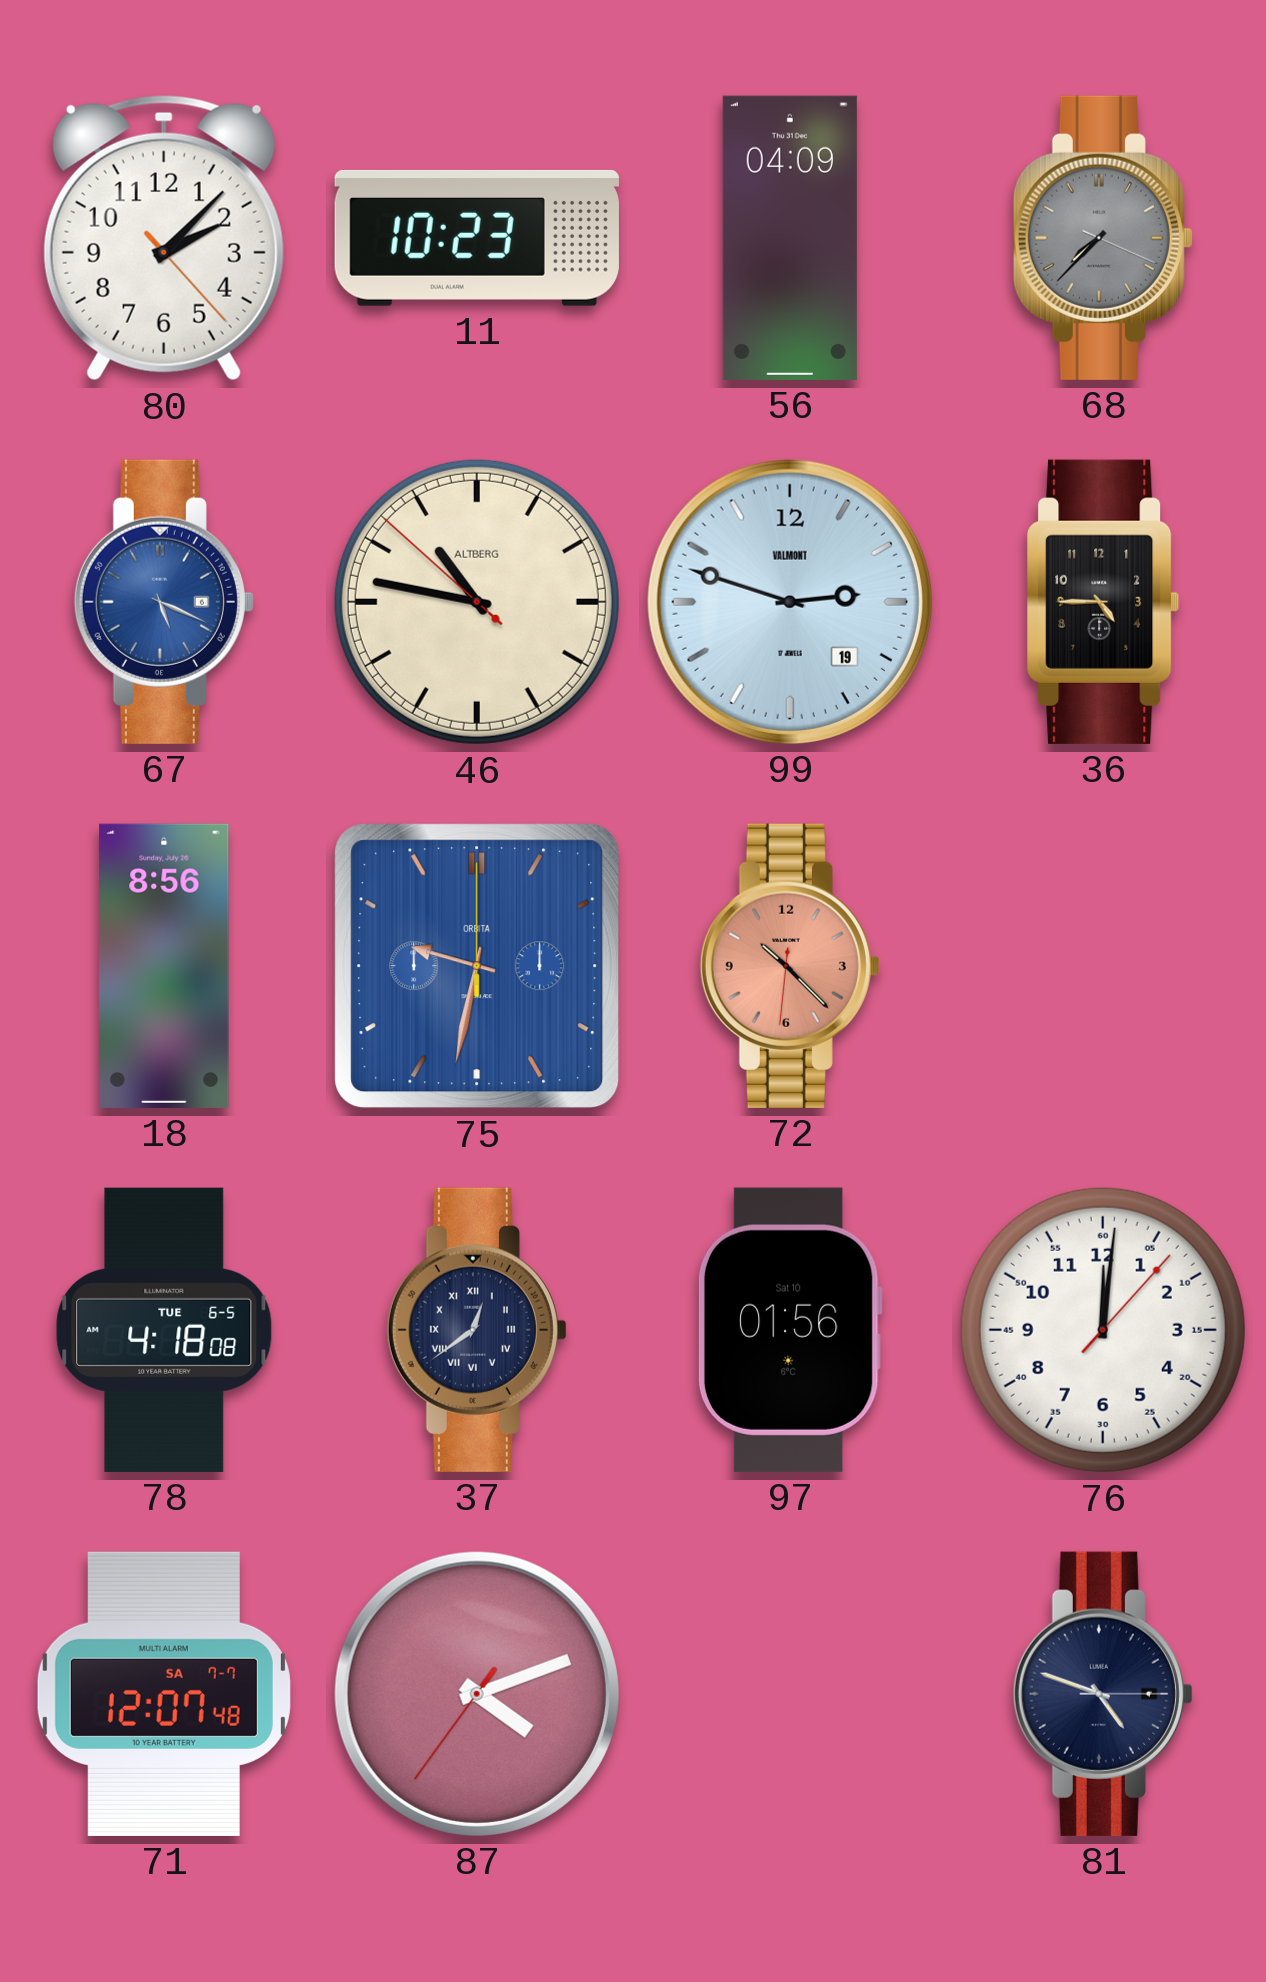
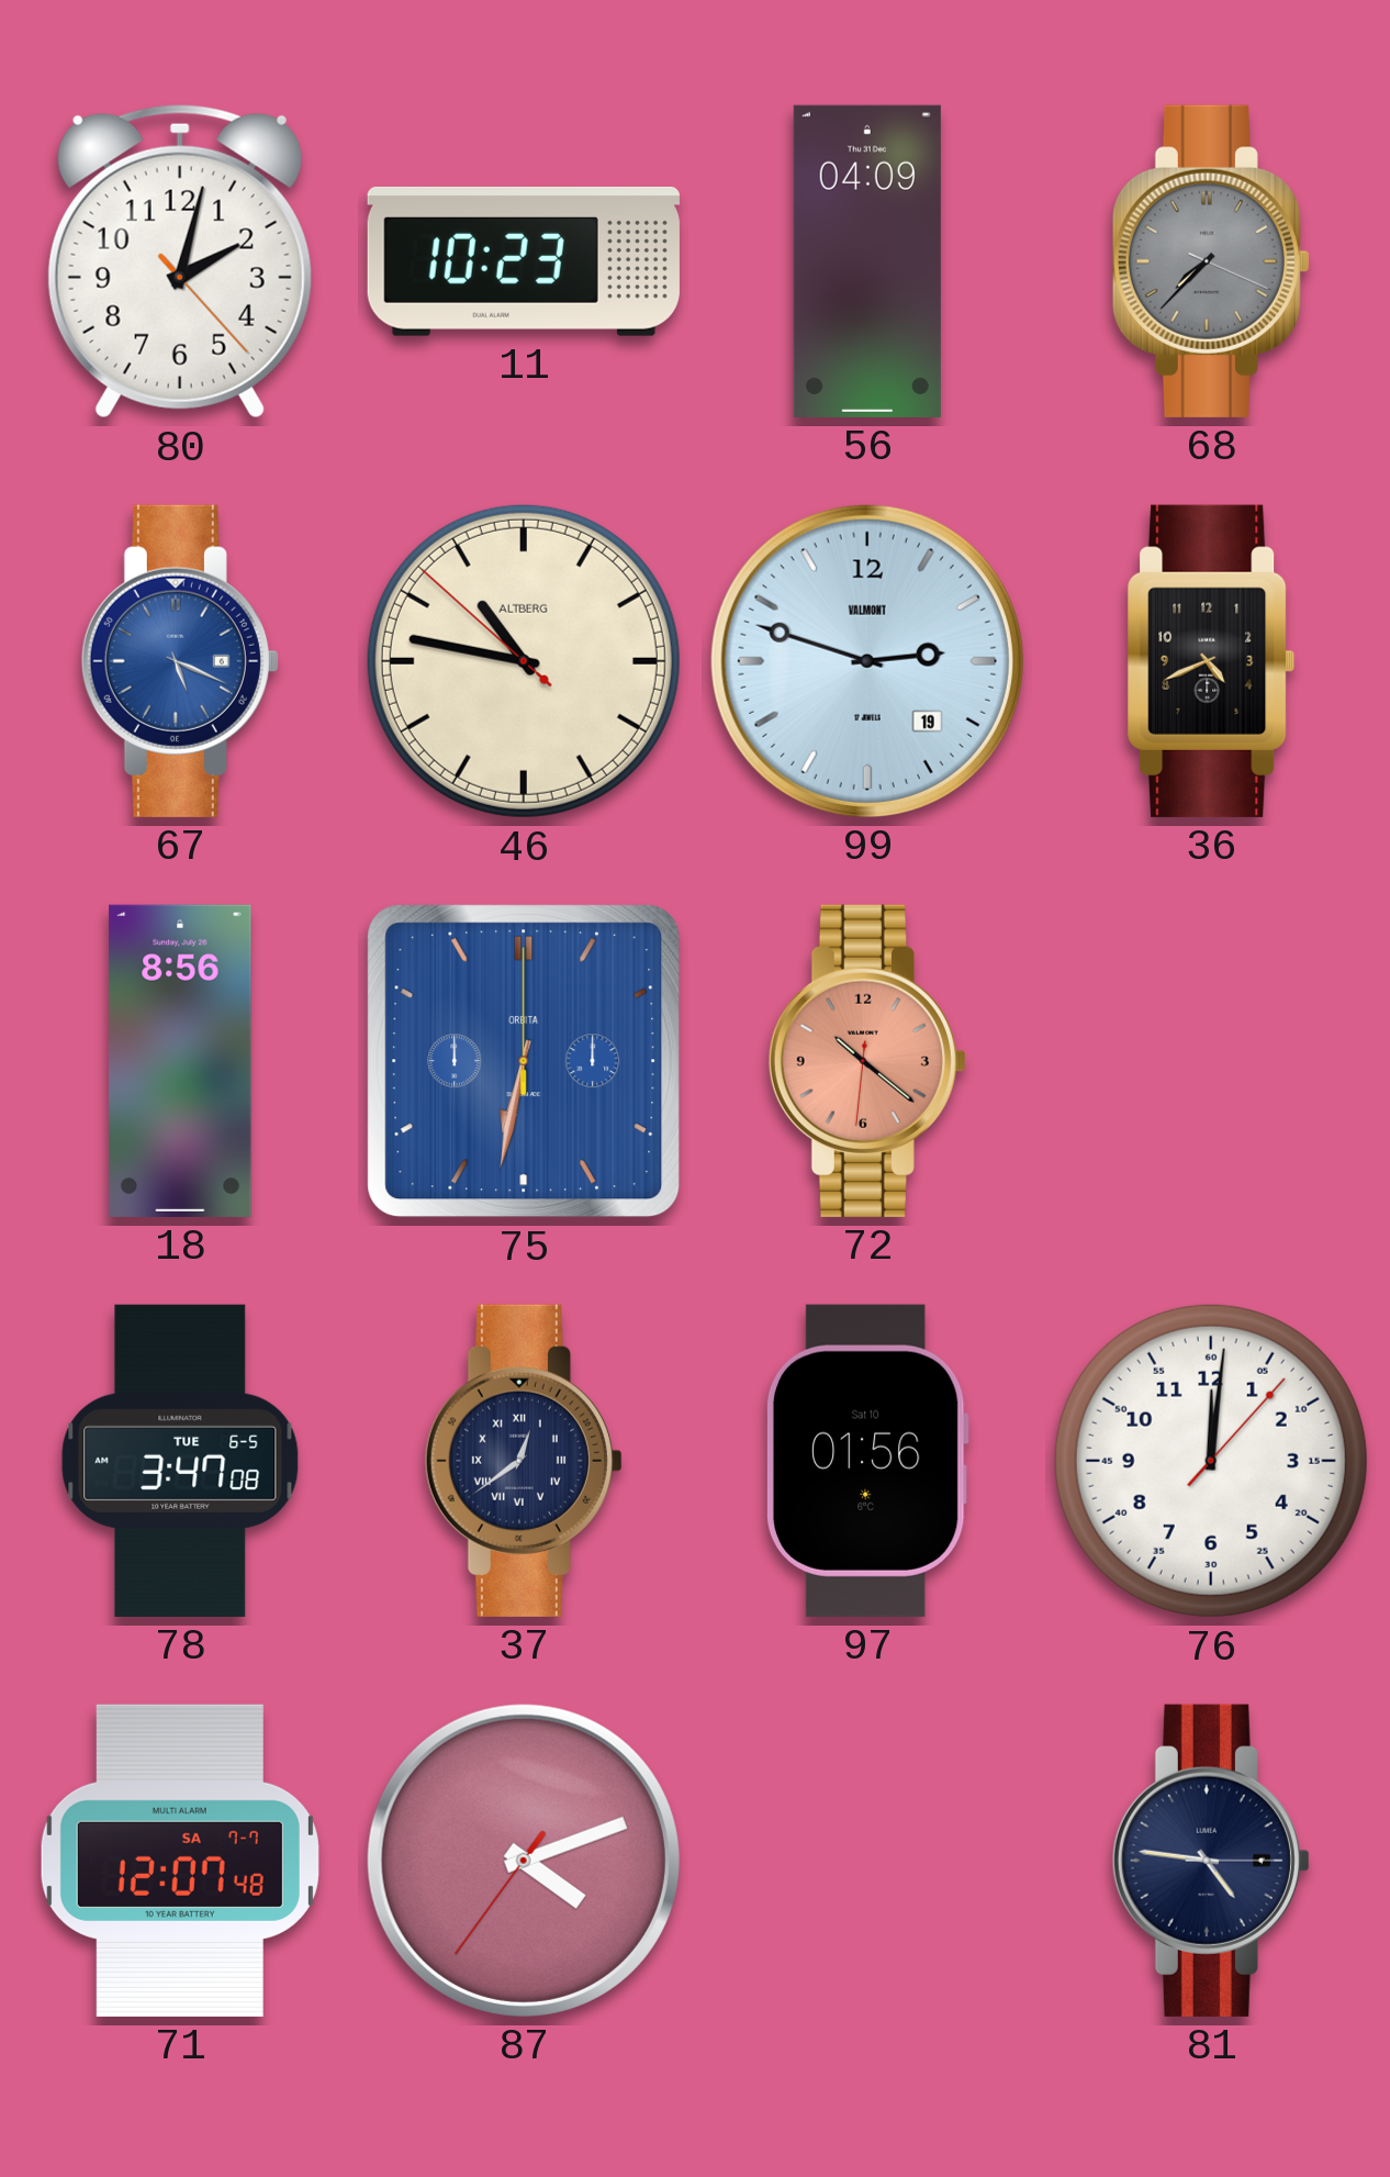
80: 2:07 -> 2:02 (180, 261)
36: 4:45 -> 4:41 (1211, 661)
75: 9:32 -> 6:32 (524, 1061)
72: 10:22 -> 10:21 (867, 1061)
78: 4:18 -> 3:47 (180, 1461)
81: 4:48 -> 4:46 (1211, 1861)
